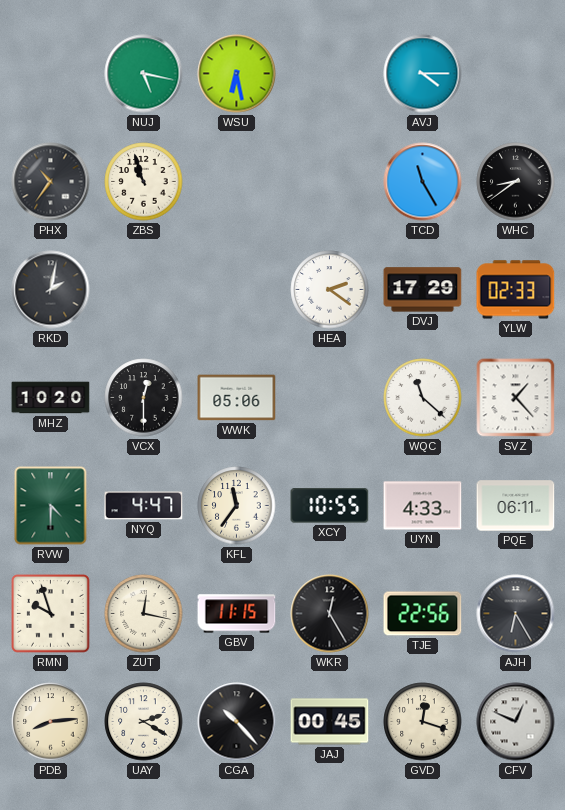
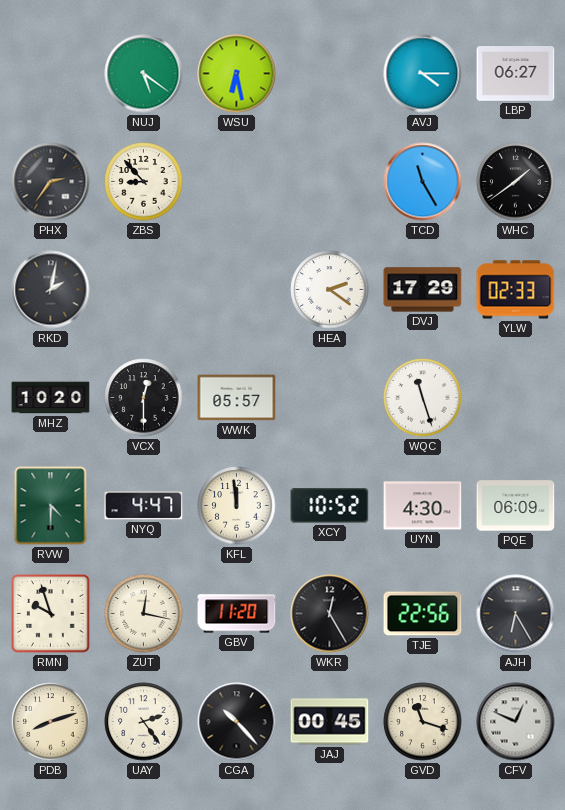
NUJ: 5:17 -> 5:21 (144, 74)
LBP: none -> 06:27 (516, 74)
PHX: 10:36 -> 2:36 (51, 182)
ZBS: 10:57 -> 8:53 (144, 182)
WHC: 8:39 -> 1:39 (516, 182)
WWK: 05:06 -> 05:57 (237, 398)
WQC: 11:22 -> 11:27 (423, 398)
SVZ: 1:23 -> none (516, 398)
KFL: 11:36 -> 11:59 (237, 506)
XCY: 10:55 -> 10:52 (330, 506)
UYN: 4:33 -> 4:30 (423, 506)
PQE: 06:11 -> 06:09 (516, 506)
GBV: 11:15 -> 11:20 (237, 614)
PDB: 8:14 -> 8:12 (51, 722)
UAY: 2:20 -> 2:24 (144, 722)
GVD: 12:18 -> 11:18 (423, 722)
